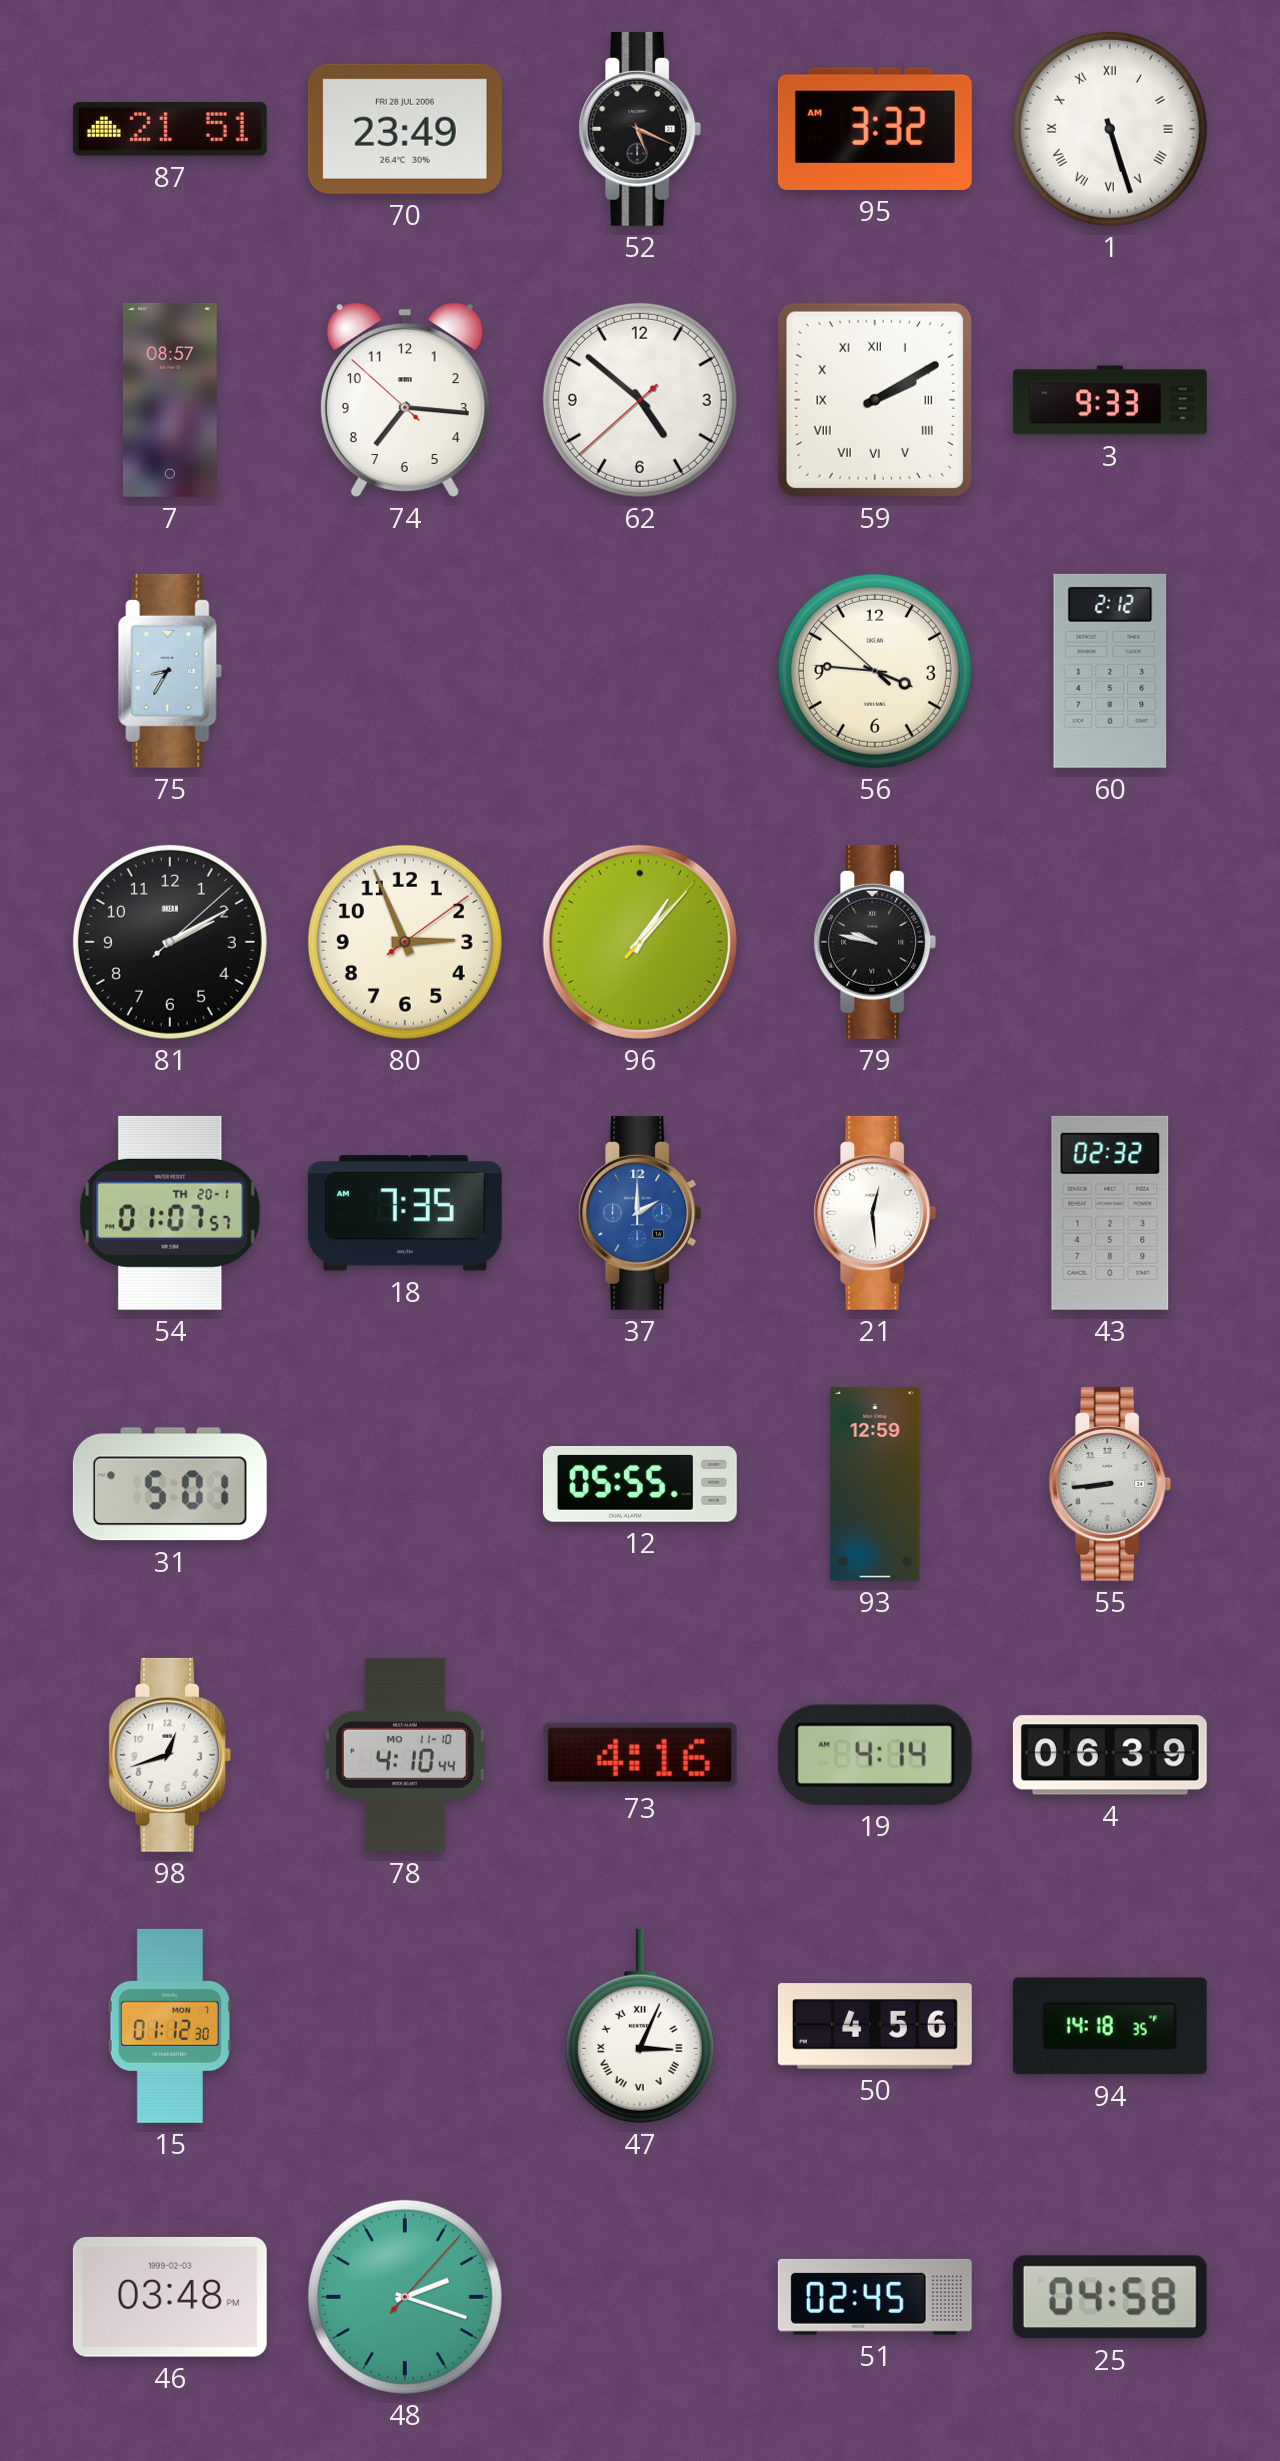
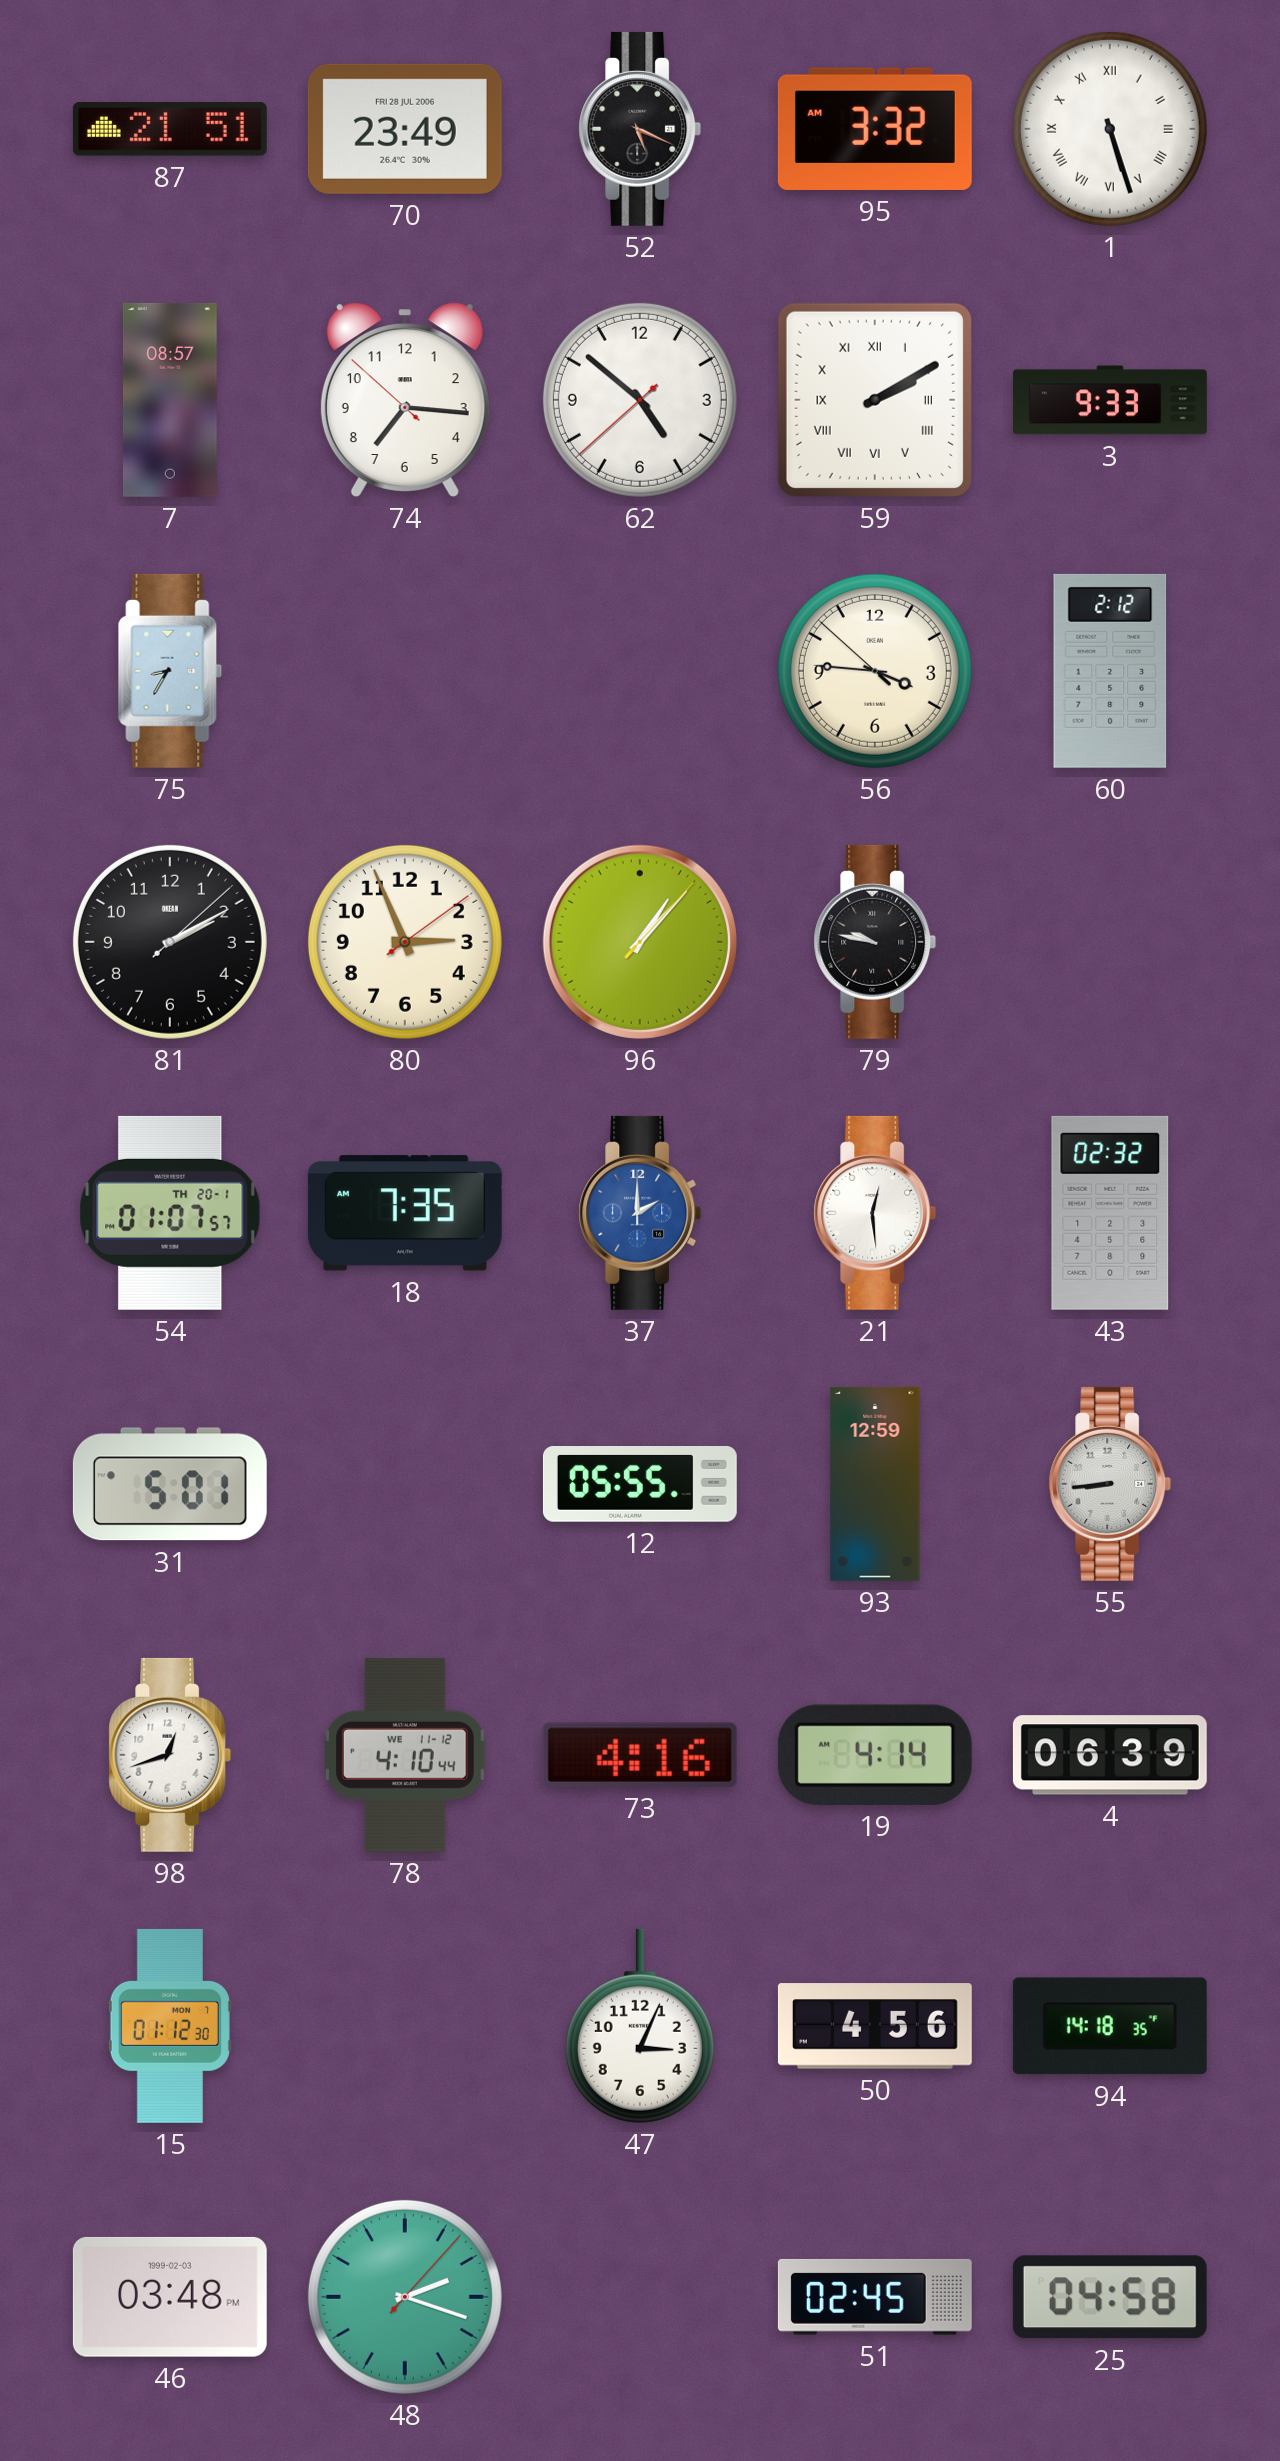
78 date: MO 11-10 -> WE 11-12 (406, 1755)
47 numerals: Roman -> Arabic (640, 2026)
